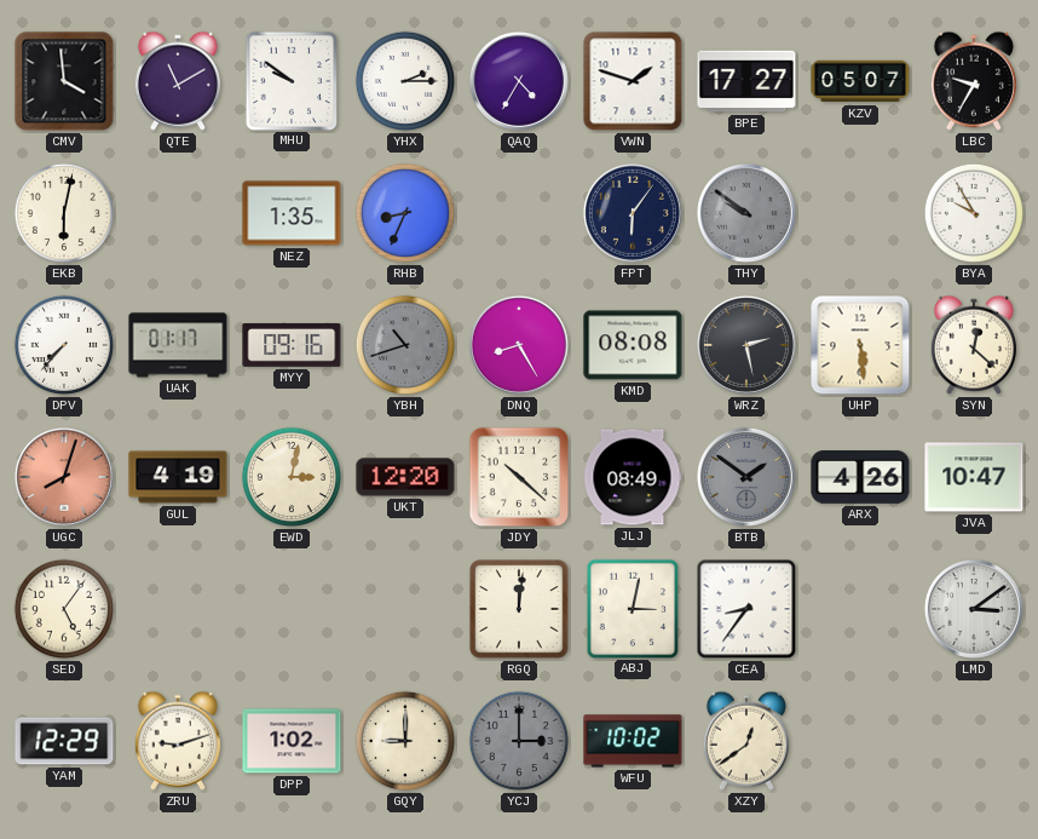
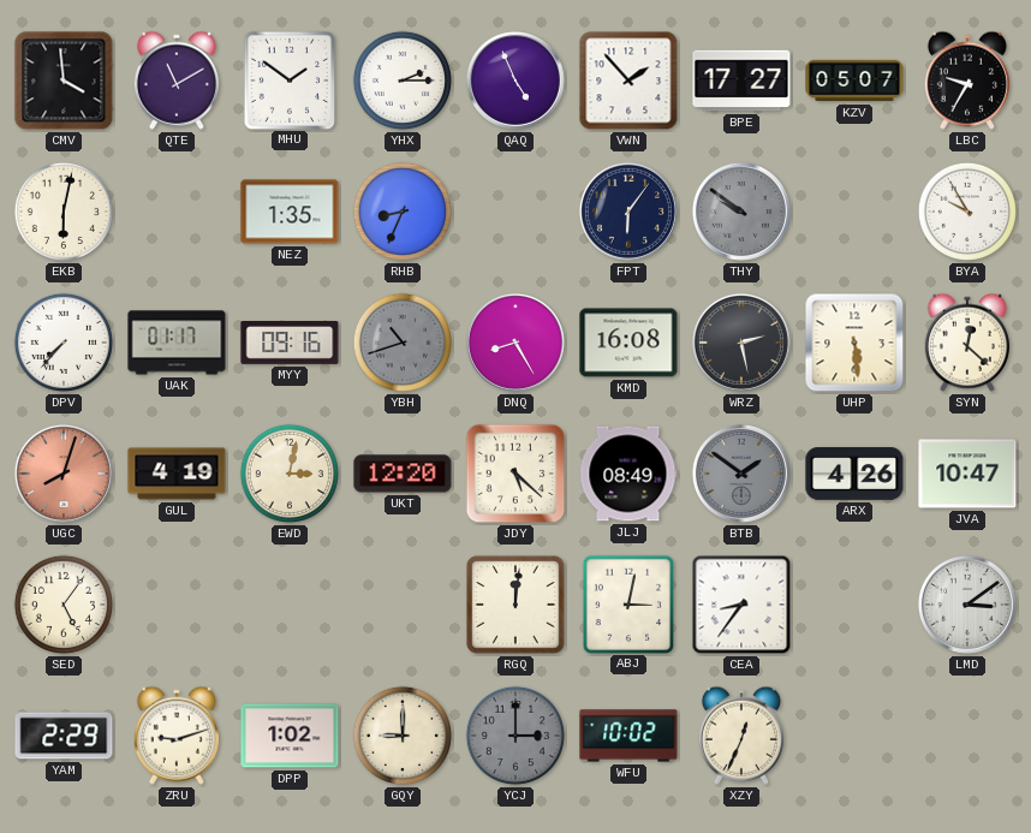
MHU: 9:51 -> 1:51 (288, 79)
QAQ: 4:35 -> 4:56 (515, 81)
VWN: 1:48 -> 1:53 (628, 81)
KMD: 08:08 -> 16:08 (628, 343)
JDY: 10:22 -> 5:22 (515, 474)
YAM: 12:29 -> 2:29 (64, 736)
XZY: 12:39 -> 12:34 (741, 736)
